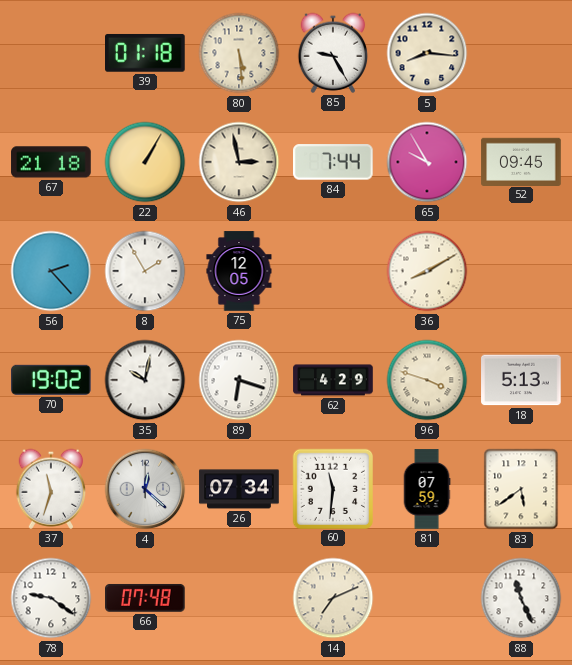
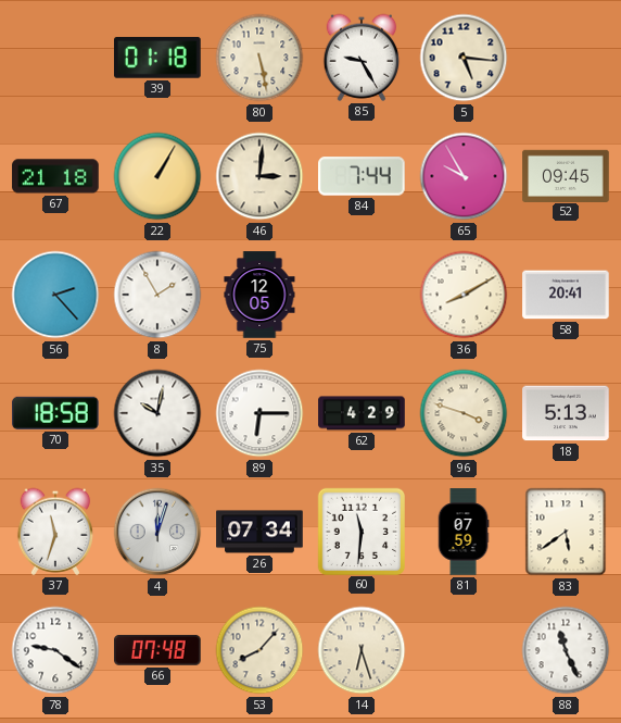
80: 5:29 -> 5:28 (259, 58)
5: 8:16 -> 5:16 (464, 58)
46: 2:58 -> 3:01 (259, 176)
58: none -> 20:41 (566, 295)
70: 19:02 -> 18:58 (56, 413)
89: 6:18 -> 6:15 (259, 413)
4: 12:22 -> 12:03 (157, 532)
53: none -> 8:07 (259, 650)
14: 7:11 -> 6:27 (362, 650)
